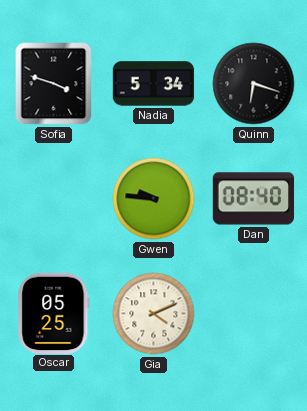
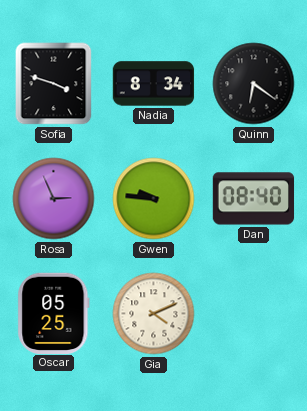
Nadia: 5:34 -> 8:34 (154, 84)
Quinn: 6:18 -> 6:21 (254, 84)
Rosa: none -> 2:56 (54, 199)
